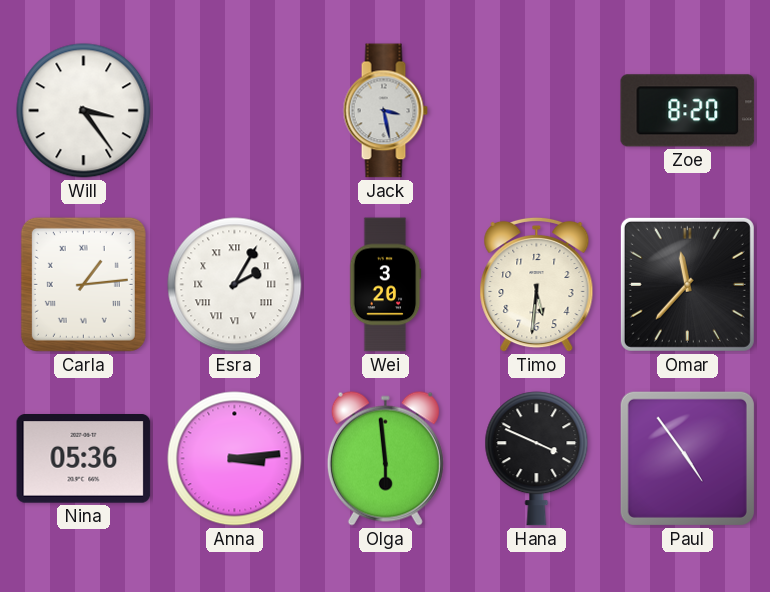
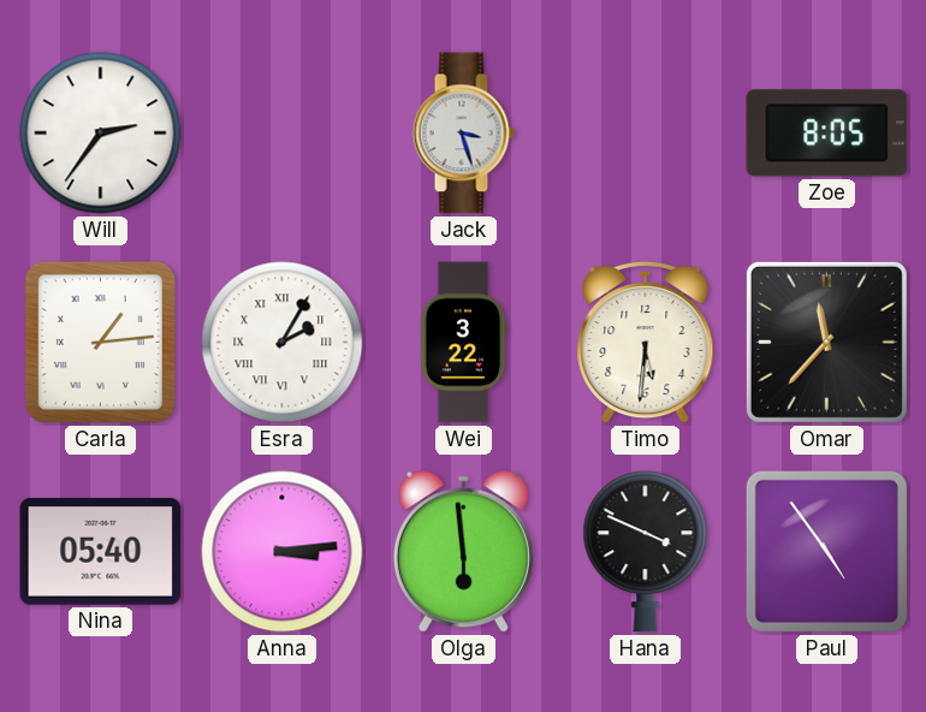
Will: 3:24 -> 2:36 (101, 133)
Jack: 3:28 -> 3:27 (463, 133)
Zoe: 8:20 -> 8:05 (827, 133)
Wei: 3:20 -> 3:22 (463, 343)
Nina: 05:36 -> 05:40 (101, 552)
